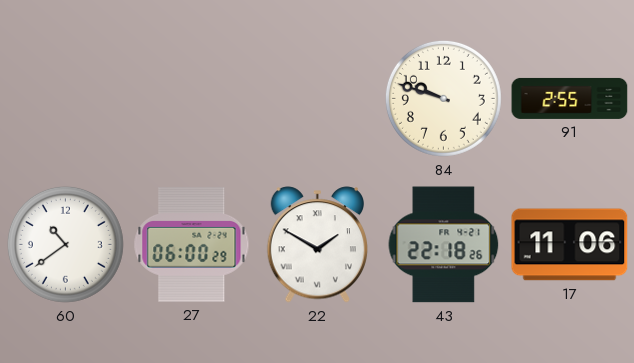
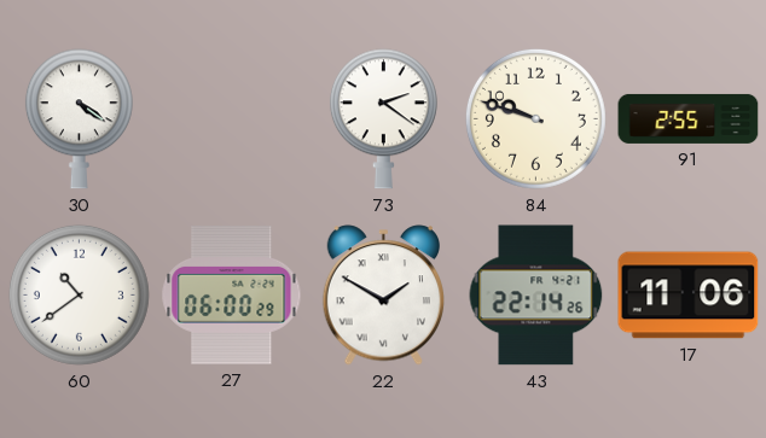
30: none -> 4:21 (79, 119)
73: none -> 2:21 (383, 119)
43: 22:18 -> 22:14 (536, 296)
